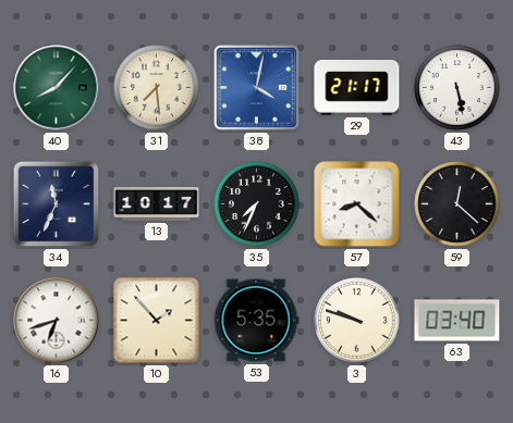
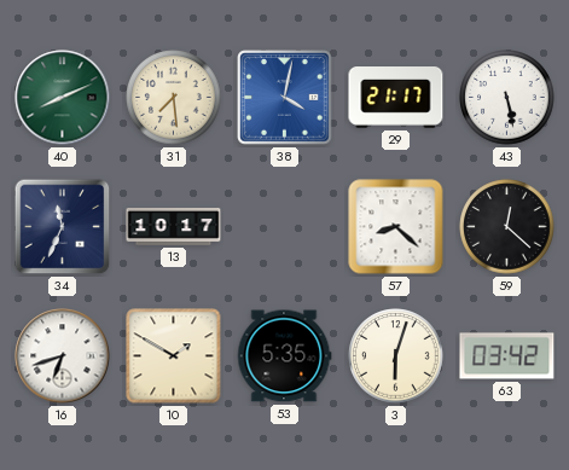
40: 8:07 -> 8:11 (63, 98)
35: 7:34 -> none (257, 204)
10: 1:53 -> 1:50 (174, 356)
3: 9:48 -> 6:03 (396, 356)
63: 03:40 -> 03:42 (507, 356)
